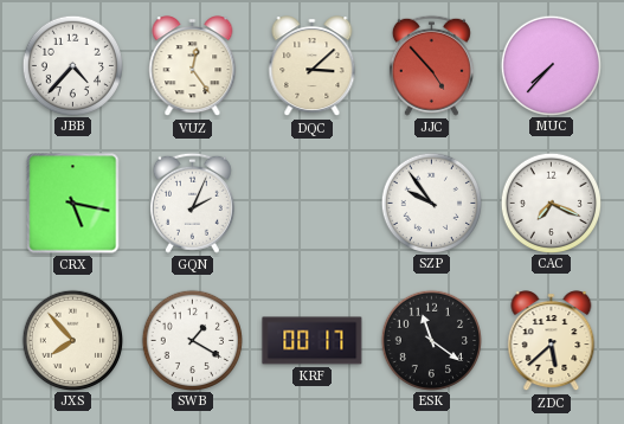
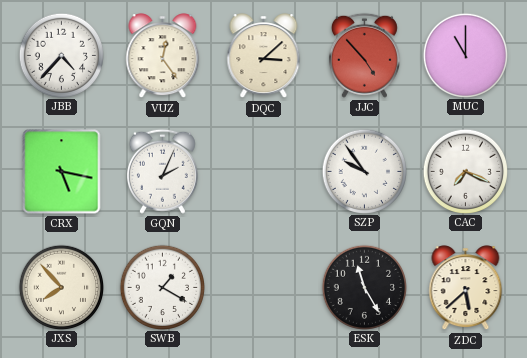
MUC: 7:37 -> 11:00 (465, 55)
KRF: 00:17 -> none (313, 341)
ESK: 11:21 -> 11:25 (364, 287)
